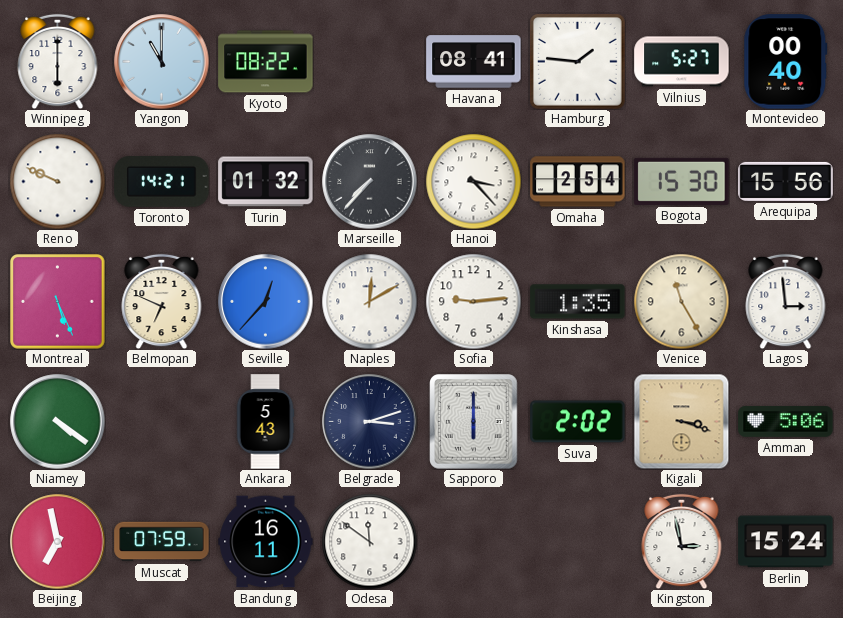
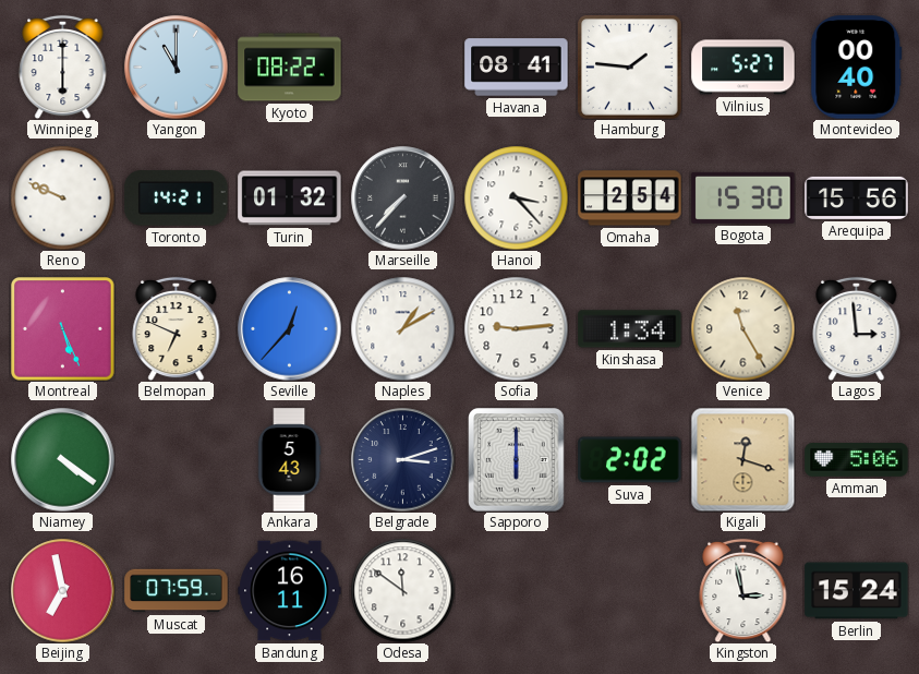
Naples: 12:10 -> 1:10 (402, 328)
Kinshasa: 1:35 -> 1:34 (630, 329)
Kigali: 3:18 -> 12:18 (742, 459)
